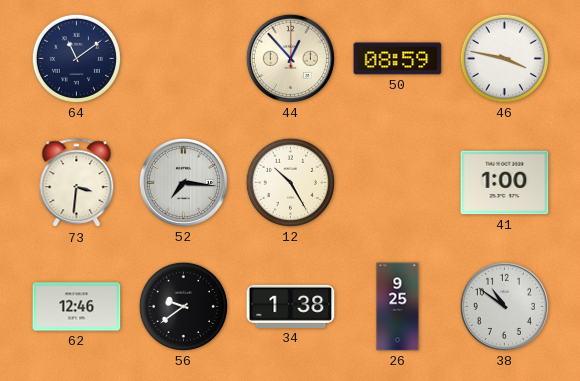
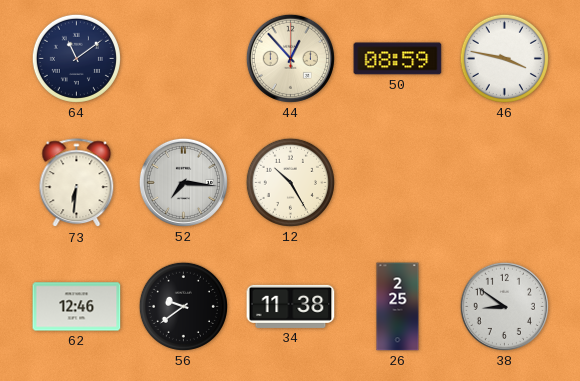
73: 3:31 -> 6:31 (77, 183)
41: 1:00 -> none (505, 183)
34: 1:38 -> 11:38 (291, 306)
26: 9:25 -> 2:25 (398, 307)
38: 10:51 -> 8:51 (504, 306)
